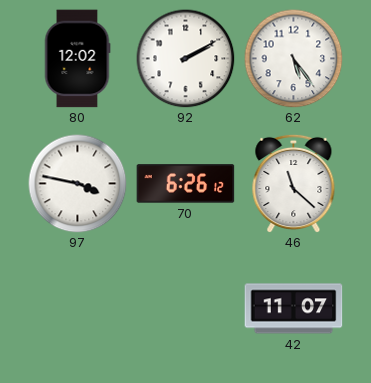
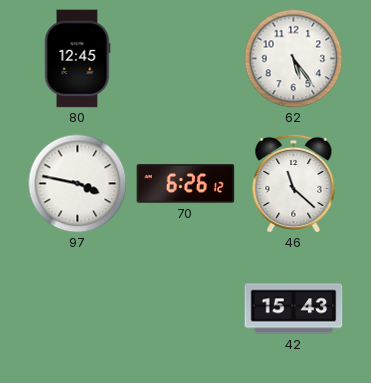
80: 12:02 -> 12:45 (77, 59)
92: 2:10 -> none (186, 59)
42: 11:07 -> 15:43 (294, 309)
